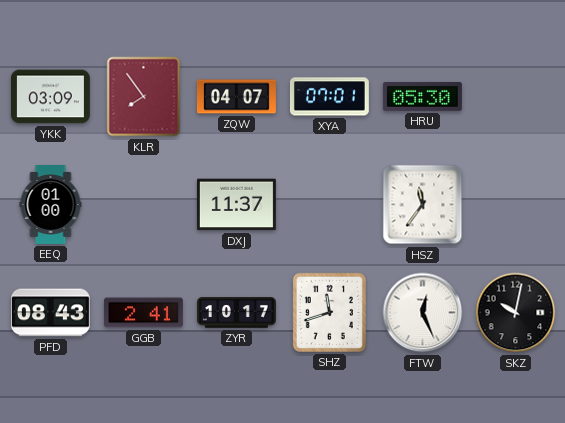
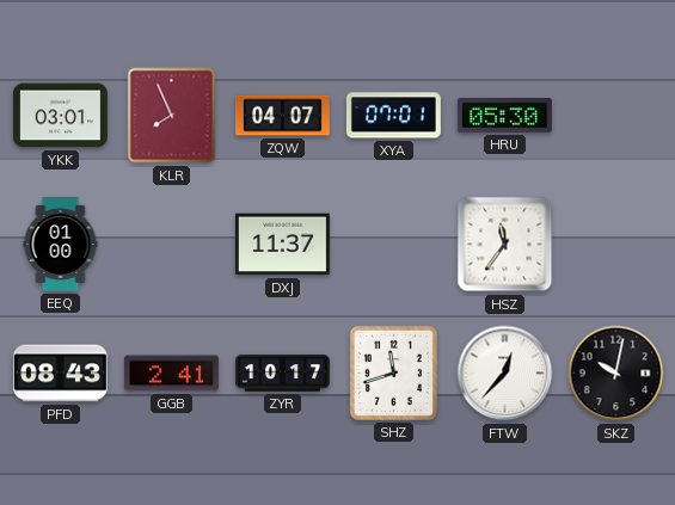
YKK: 03:09 -> 03:01 (60, 116)
KLR: 7:54 -> 7:56 (172, 116)
FTW: 12:26 -> 12:37 (505, 374)
